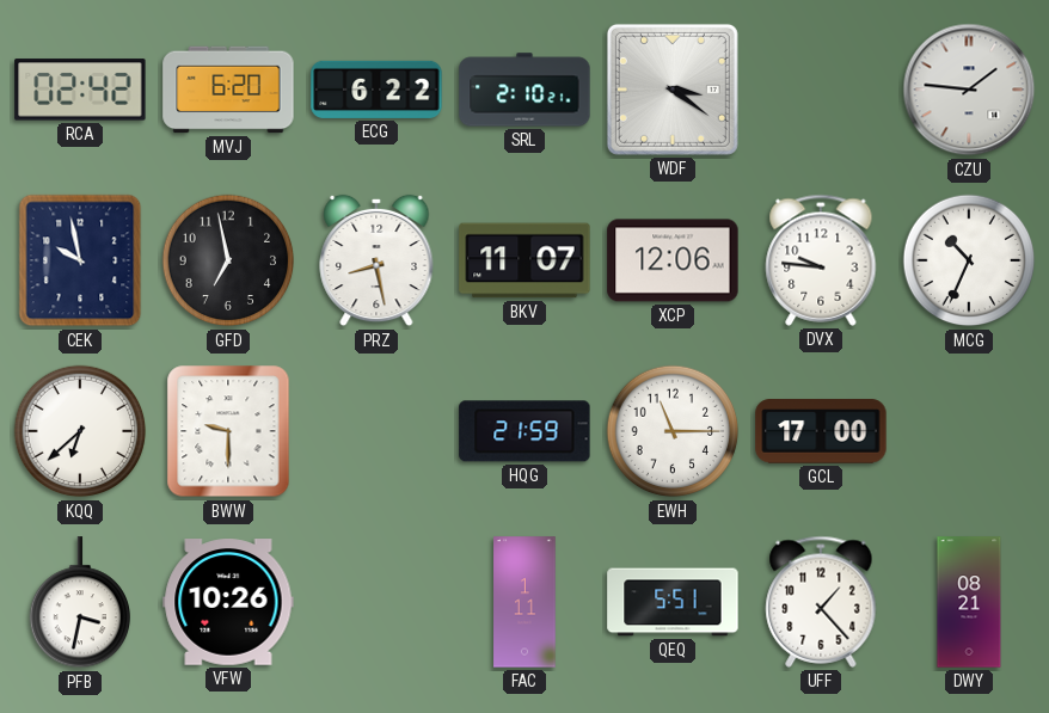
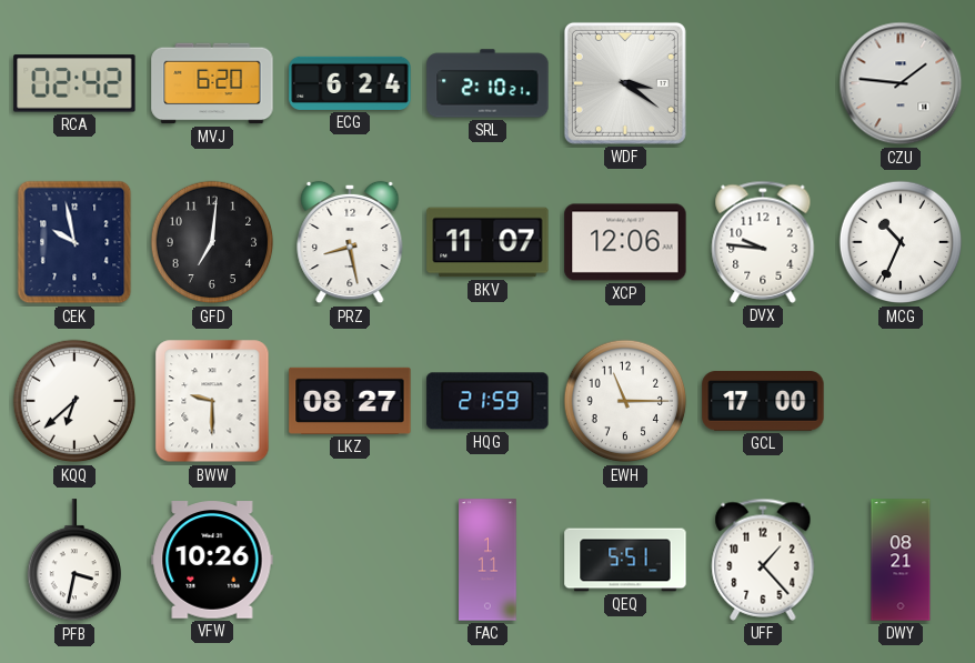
ECG: 6:22 -> 6:24 (350, 83)
GFD: 6:58 -> 7:01 (212, 242)
LKZ: none -> 08:27 (350, 401)
